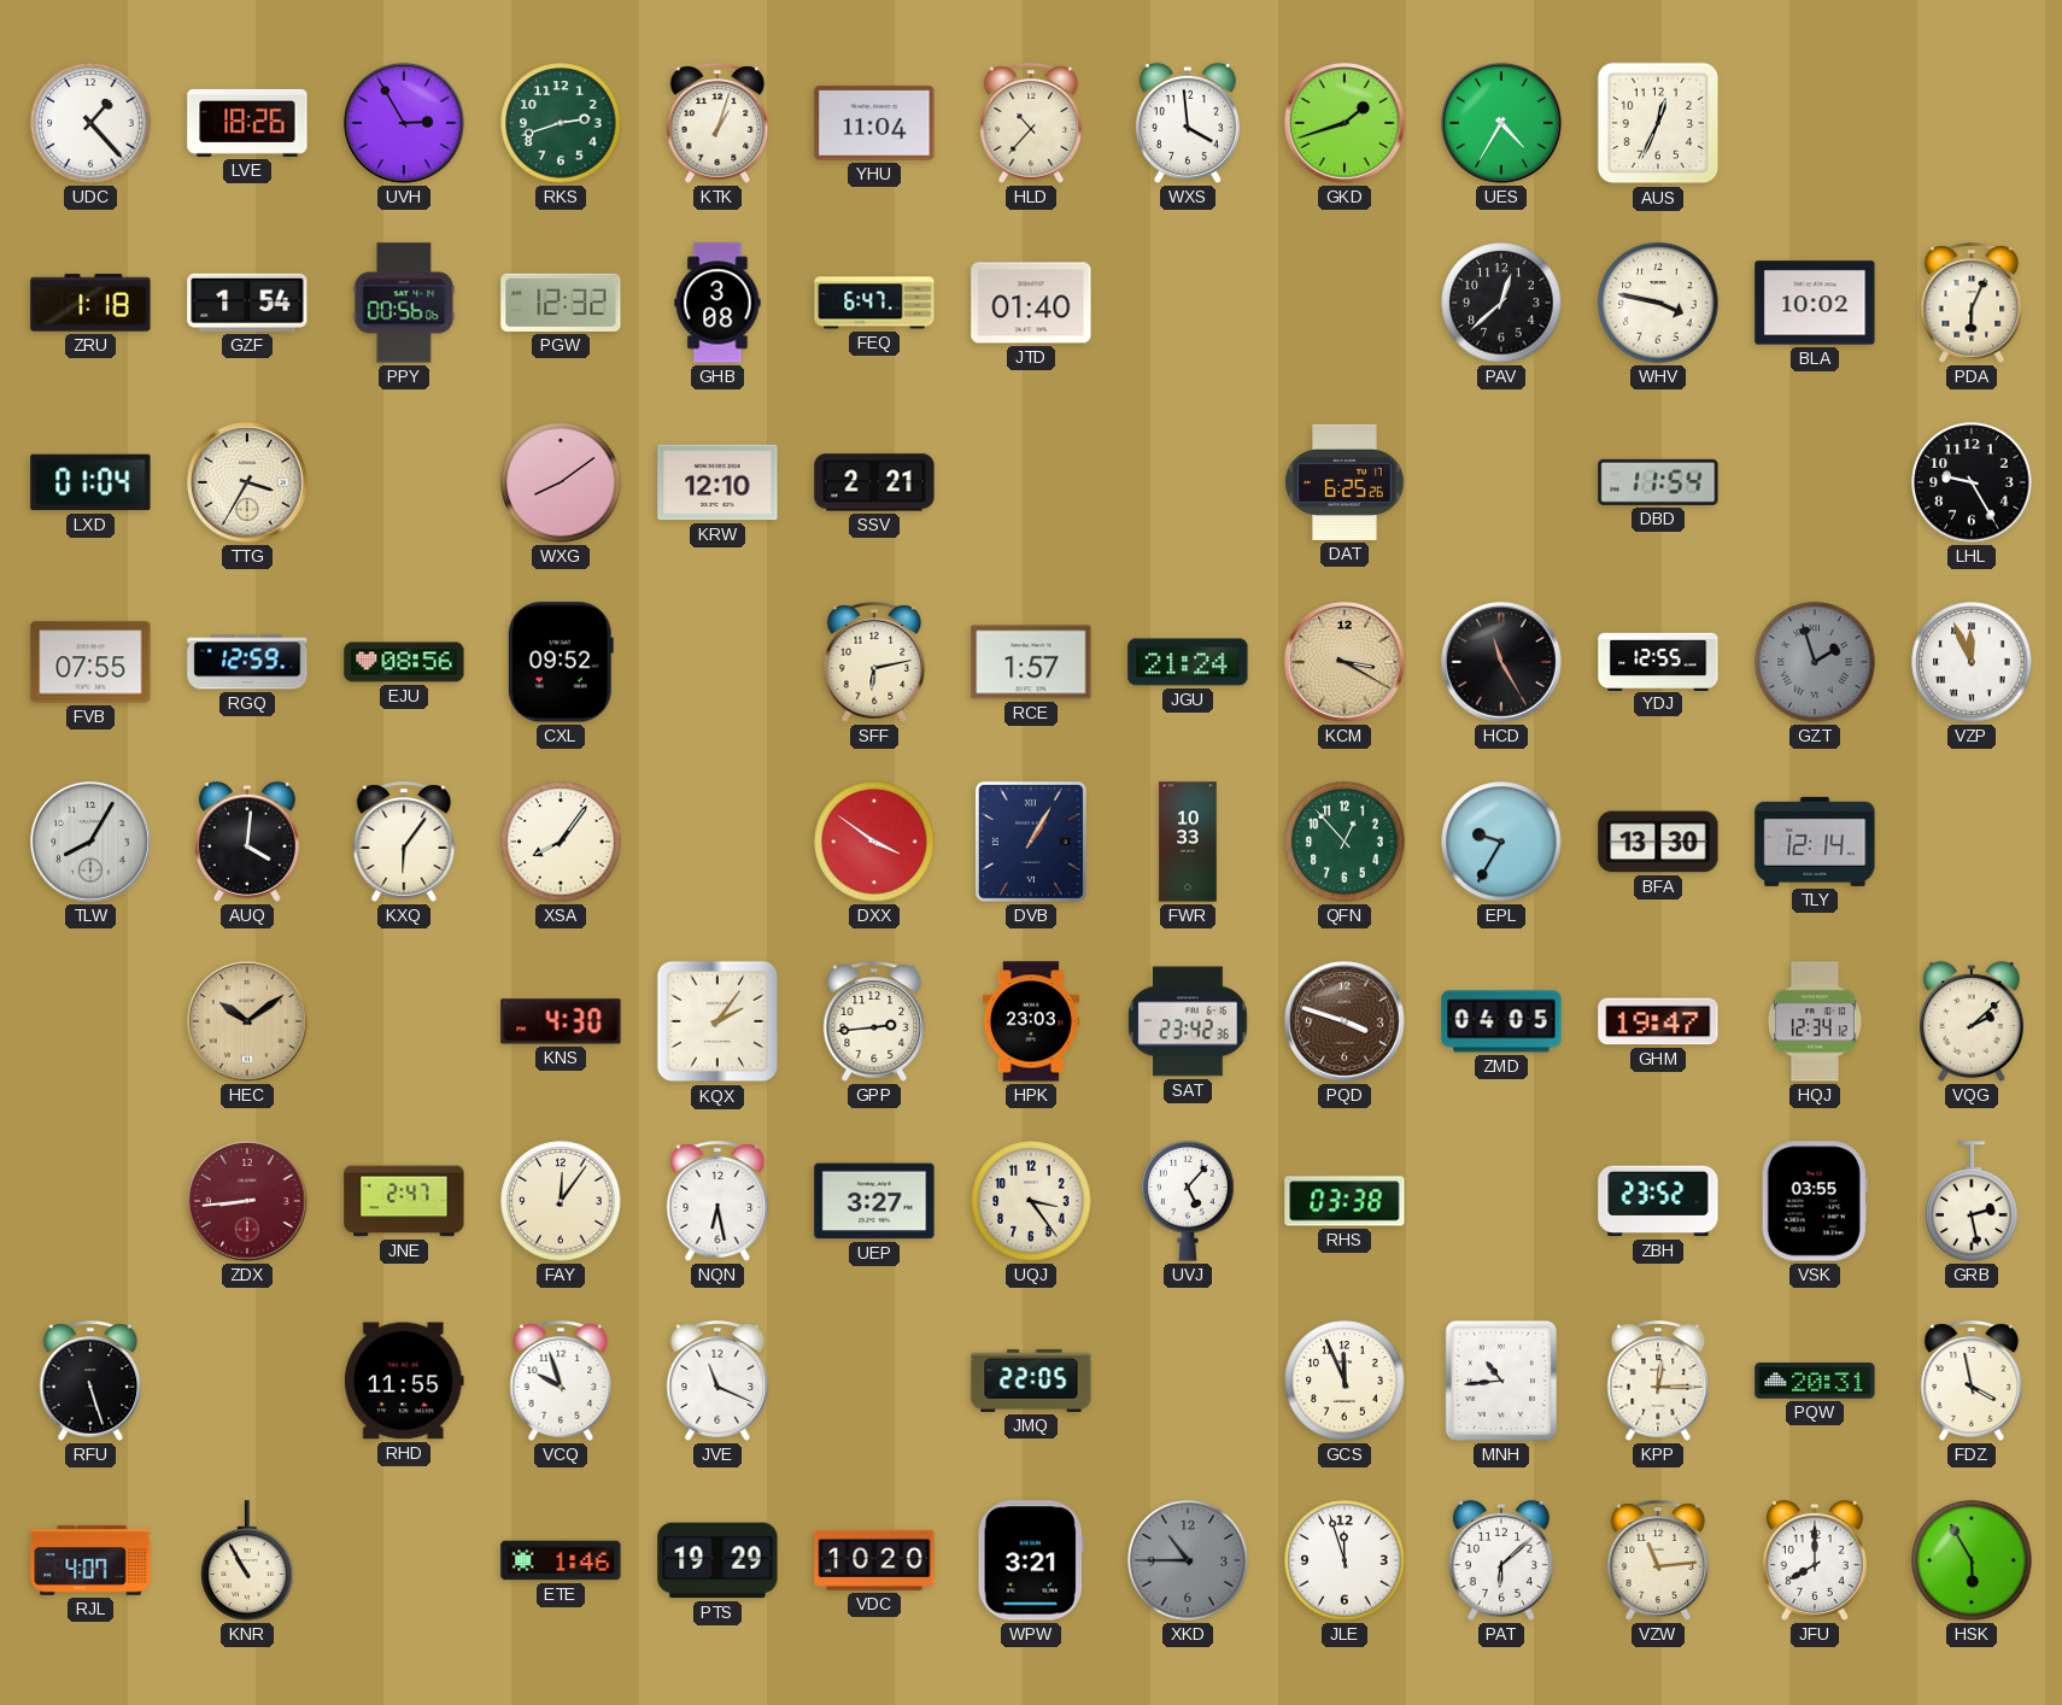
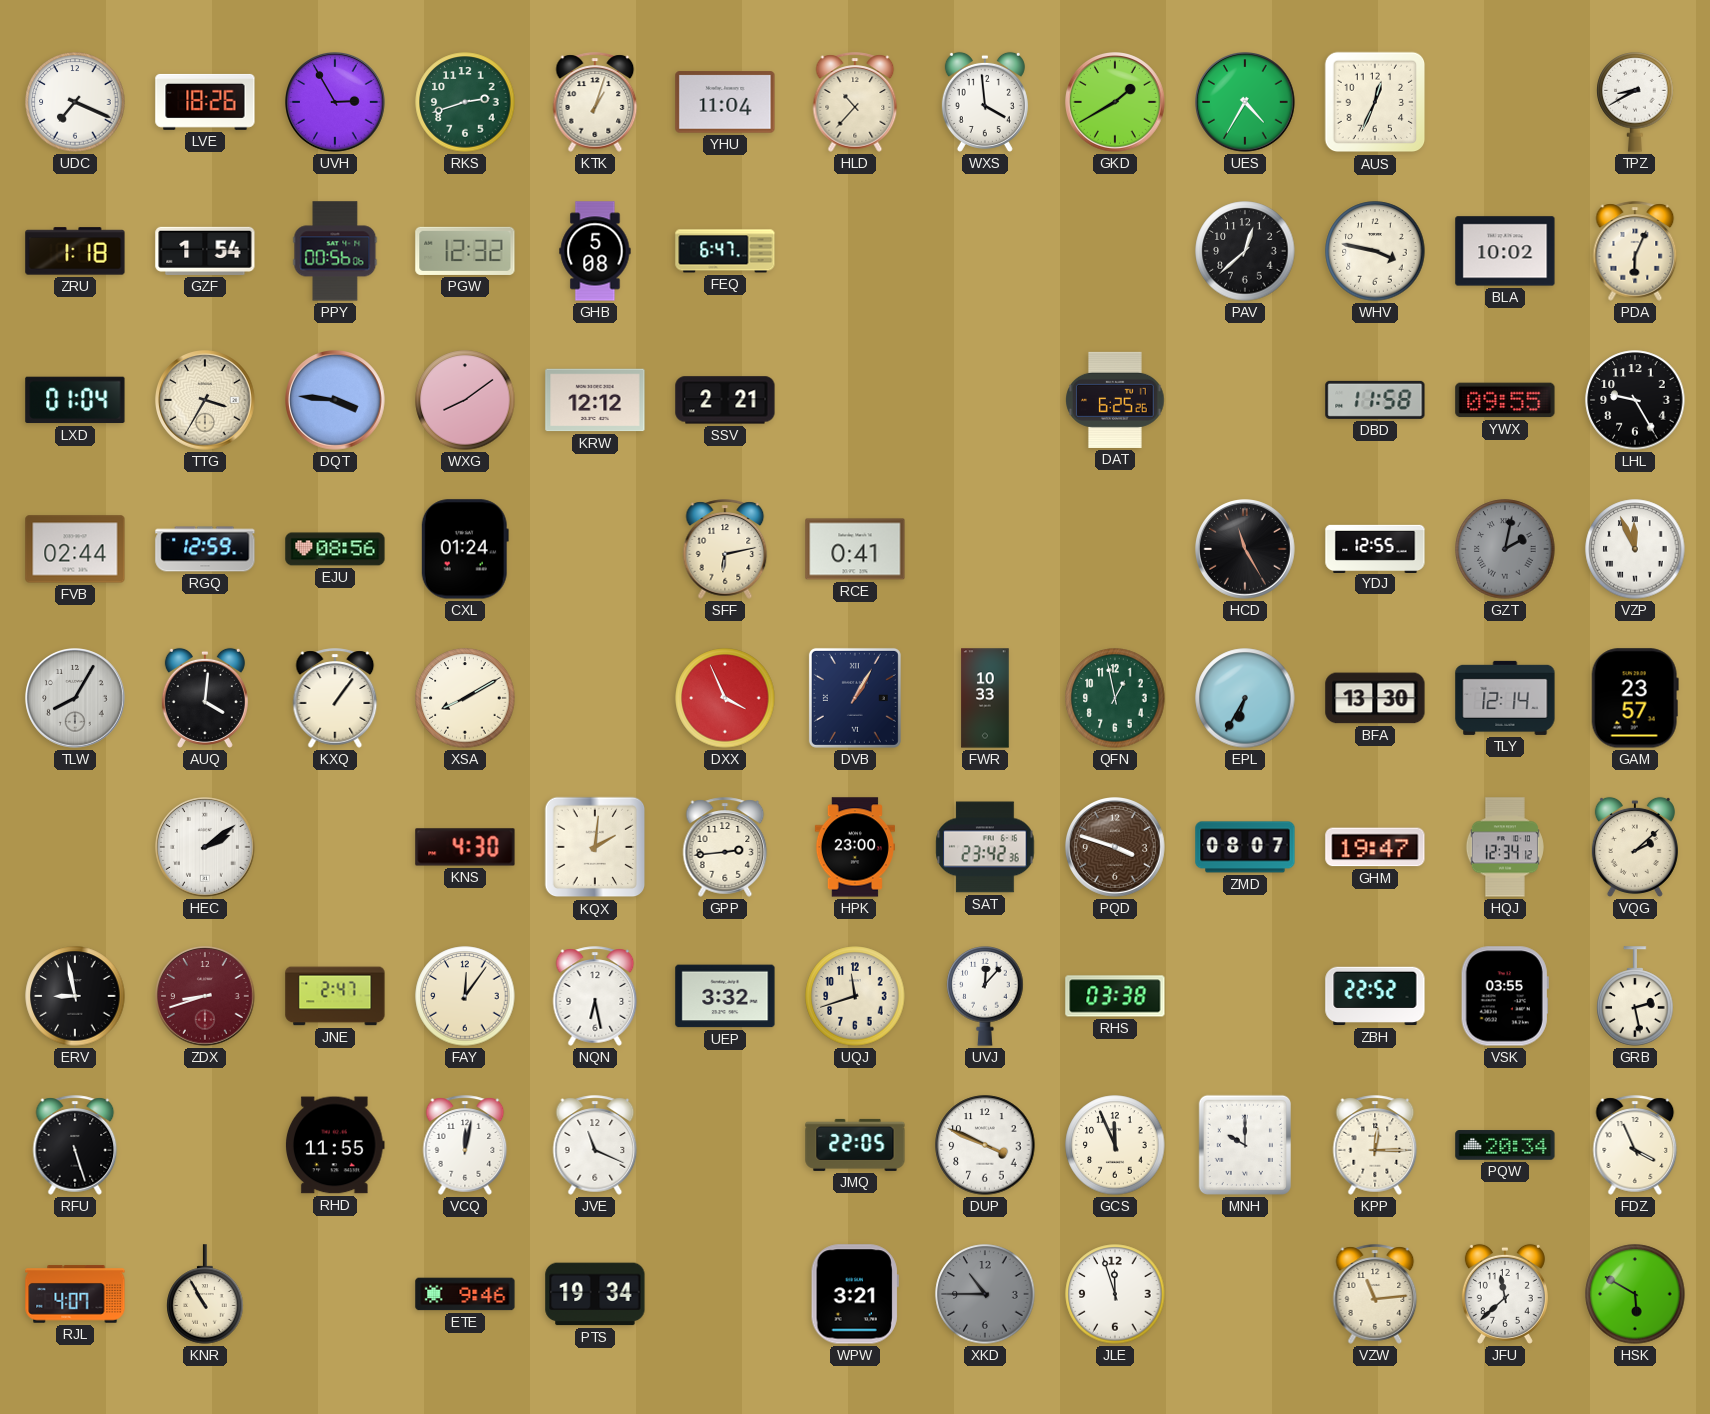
UDC: 1:23 -> 7:19 (75, 102)
GKD: 1:42 -> 1:40 (1116, 103)
TPZ: none -> 8:40 (1635, 102)
GHB: 3:08 -> 5:08 (595, 251)
JTD: 01:40 -> none (1031, 303)
DQT: none -> 3:46 (336, 401)
KRW: 12:10 -> 12:12 (595, 400)
DBD: 11:54 -> 11:58 (1375, 400)
YWX: none -> 09:55 (1505, 400)
FVB: 07:55 -> 02:44 (75, 549)
CXL: 09:52 -> 01:24 (465, 549)
RCE: 1:57 -> 0:41 (855, 549)
JGU: 21:24 -> none (1188, 662)
KCM: 3:20 -> none (1346, 663)
GZT: 1:57 -> 2:02 (1505, 549)
KXQ: 6:06 -> 1:06 (335, 698)
XSA: 8:06 -> 8:10 (465, 698)
DXX: 3:51 -> 3:56 (725, 698)
QFN: 12:53 -> 12:58 (1115, 698)
EPL: 9:35 -> 6:35 (1245, 698)
GAM: none -> 23:57 (1635, 698)
HEC: 10:09 -> 2:09 (206, 848)
HEC dial: champagne -> white (206, 848)
KQX: 2:06 -> 2:01 (595, 847)
HPK: 23:03 -> 23:00 (855, 847)
ZMD: 04:05 -> 08:07 (1245, 847)
ERV: none -> 8:58 (75, 996)
ZDX: 8:44 -> 8:42 (206, 997)
UEP: 3:27 -> 3:32 (725, 996)
UQJ: 3:24 -> 11:42 (855, 996)
UVJ: 5:07 -> 12:07 (985, 996)
ZBH: 23:52 -> 22:52 (1375, 996)
VCQ: 9:57 -> 12:02 (465, 1145)
DUP: none -> 3:49 (985, 1145)
MNH: 10:44 -> 10:00 (1245, 1145)
PQW: 20:31 -> 20:34 (1505, 1145)
FDZ: 3:58 -> 3:56 (1635, 1145)
ETE: 1:46 -> 9:46 (465, 1294)
PTS: 19:29 -> 19:34 (595, 1294)
VDC: 10:20 -> none (874, 1560)
PAT: 6:08 -> none (1501, 1560)
JFU: 8:00 -> 11:38 (1505, 1294)
HSK: 5:55 -> 5:50 (1635, 1294)
